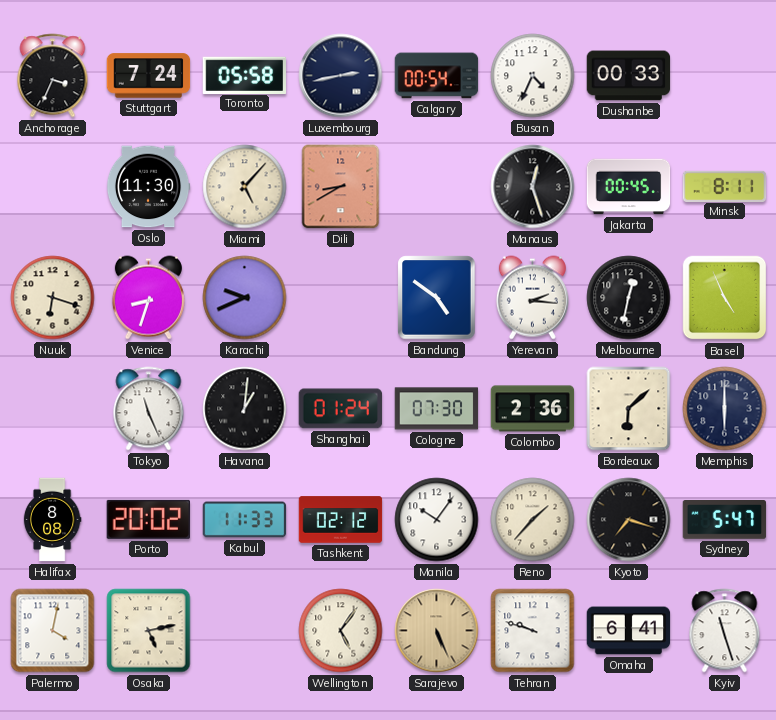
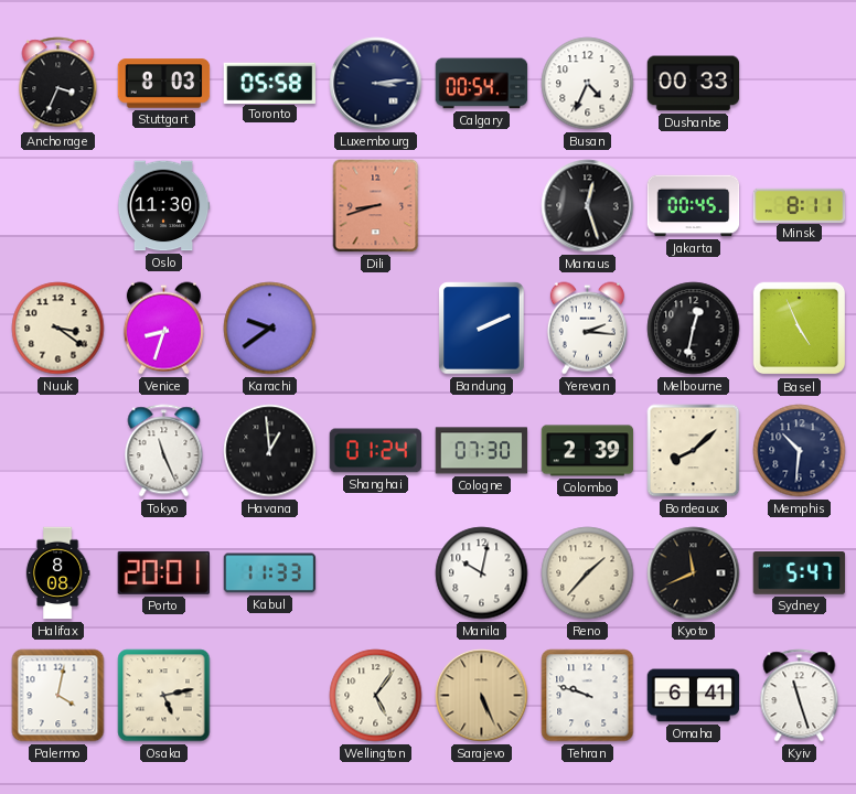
Stuttgart: 7:24 -> 8:03 (164, 84)
Luxembourg: 2:43 -> 3:14 (376, 84)
Miami: 5:07 -> none (245, 187)
Dili: 8:40 -> 8:42 (376, 206)
Nuuk: 6:18 -> 3:21 (58, 329)
Karachi: 9:41 -> 9:39 (270, 329)
Bandung: 4:51 -> 2:11 (482, 329)
Havana: 1:01 -> 12:59 (270, 451)
Colombo: 2:36 -> 2:39 (588, 451)
Bordeaux: 6:08 -> 8:08 (694, 451)
Memphis: 6:00 -> 10:31 (800, 451)
Porto: 20:02 -> 20:01 (163, 572)
Tashkent: 02:12 -> none (341, 520)
Manila: 10:06 -> 10:02 (482, 573)
Kyoto: 7:18 -> 11:41 (694, 573)
